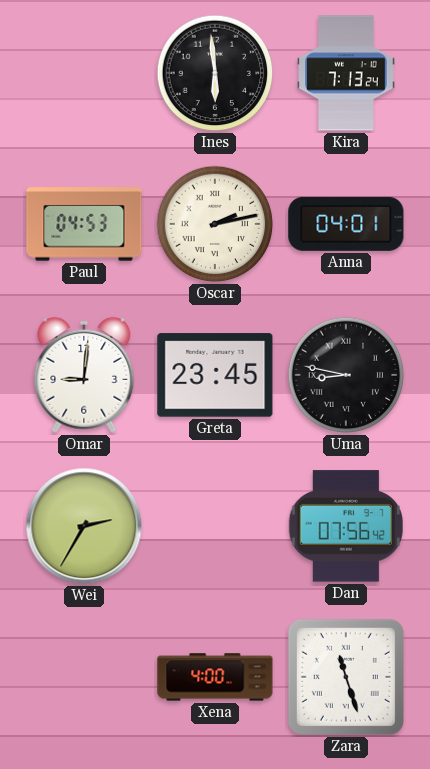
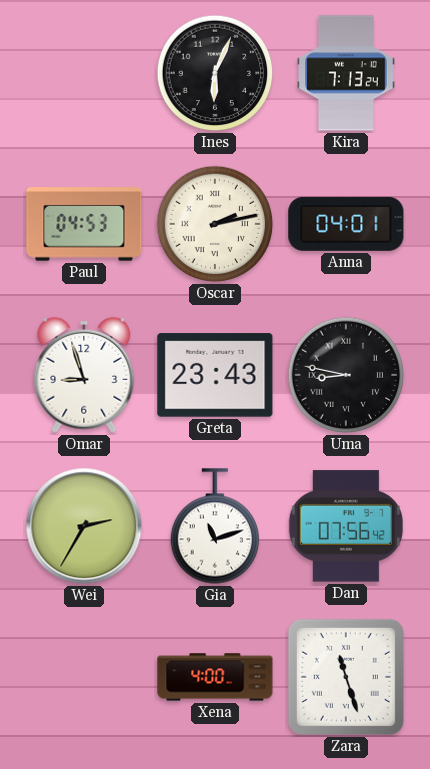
Ines: 5:59 -> 6:04 (215, 73)
Omar: 9:01 -> 8:57 (84, 375)
Greta: 23:45 -> 23:43 (215, 375)
Gia: none -> 11:12 (214, 526)
